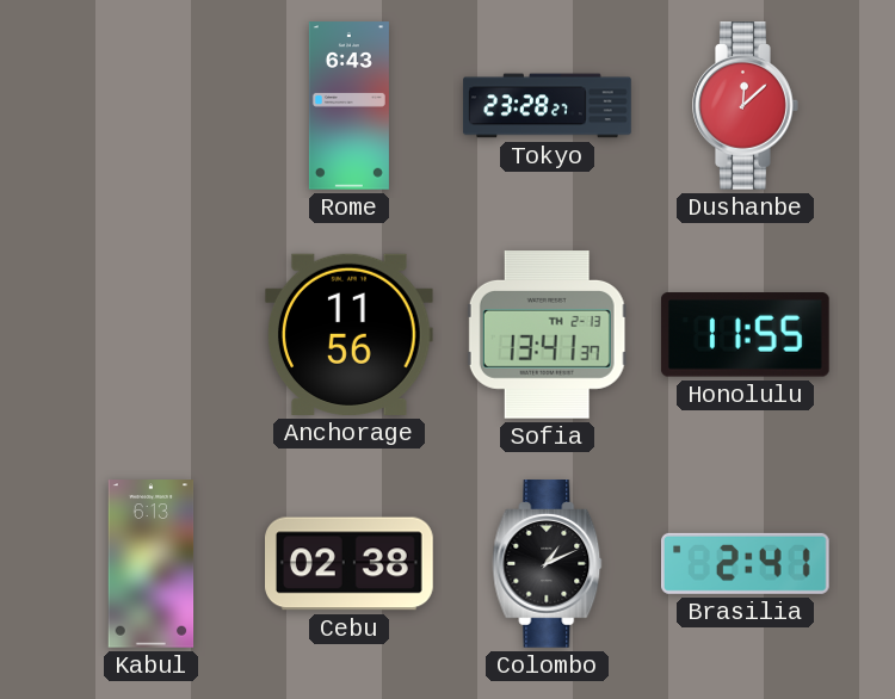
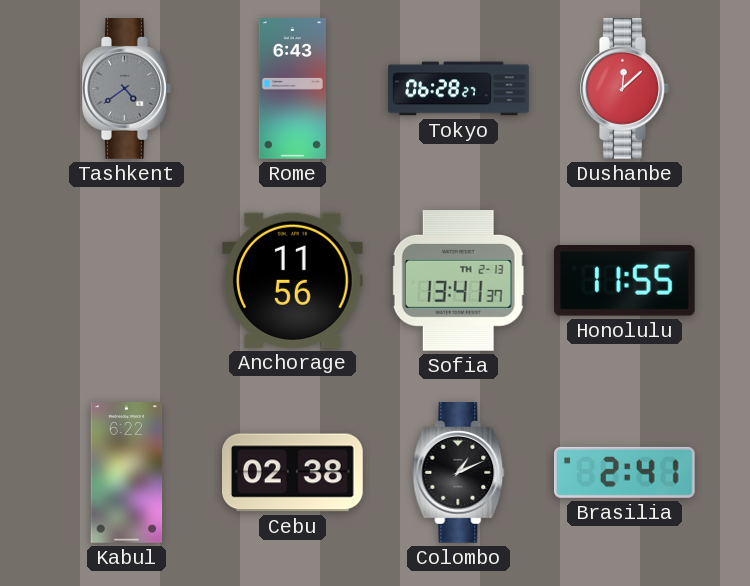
Tashkent: none -> 4:39 (127, 89)
Tokyo: 23:28 -> 06:28 (459, 89)
Kabul: 6:13 -> 6:22 (127, 473)
